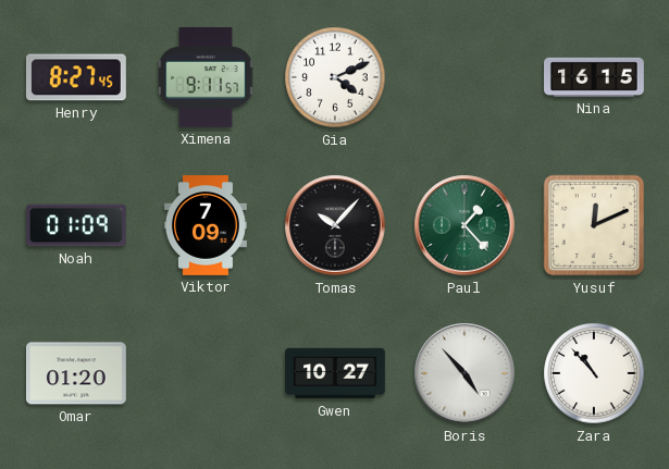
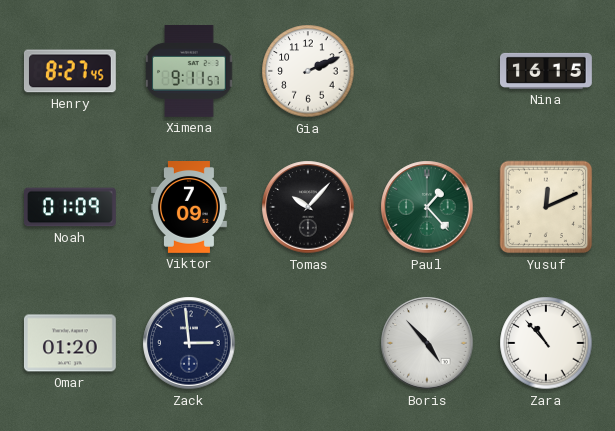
Gia: 4:11 -> 2:11 (308, 71)
Zack: none -> 2:59 (189, 343)
Gwen: 10:27 -> none (336, 373)
